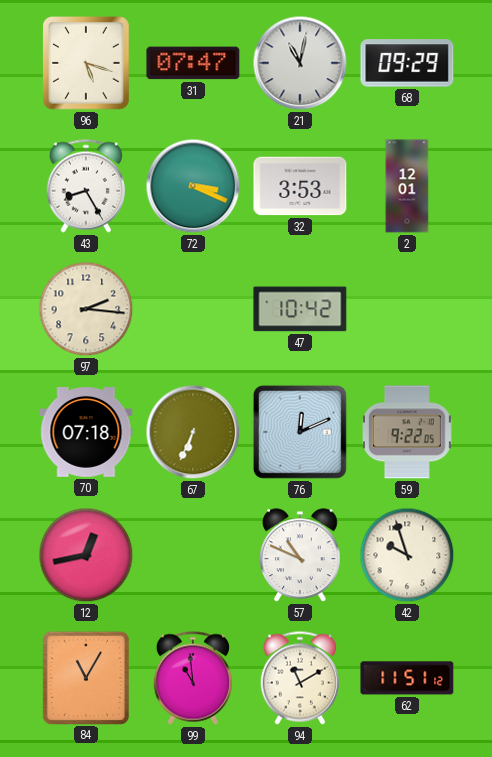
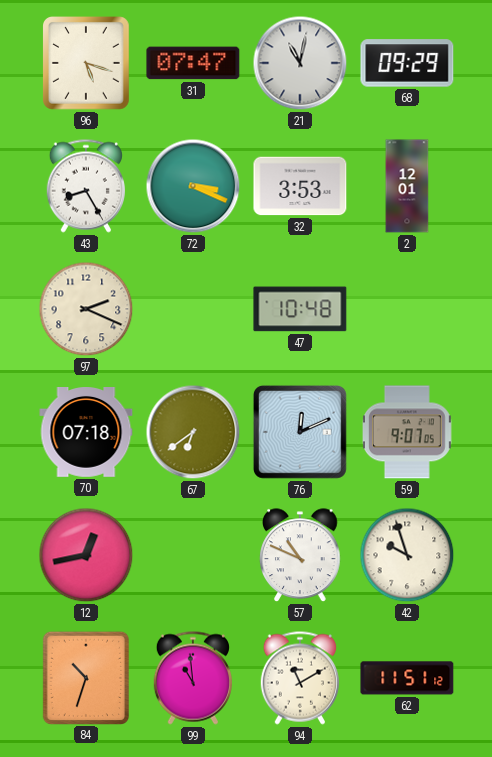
97: 2:16 -> 2:19 (86, 309)
47: 10:42 -> 10:48 (300, 309)
67: 6:34 -> 6:39 (193, 432)
59: 9:22 -> 9:07 (407, 432)
84: 11:05 -> 10:33 (85, 677)
